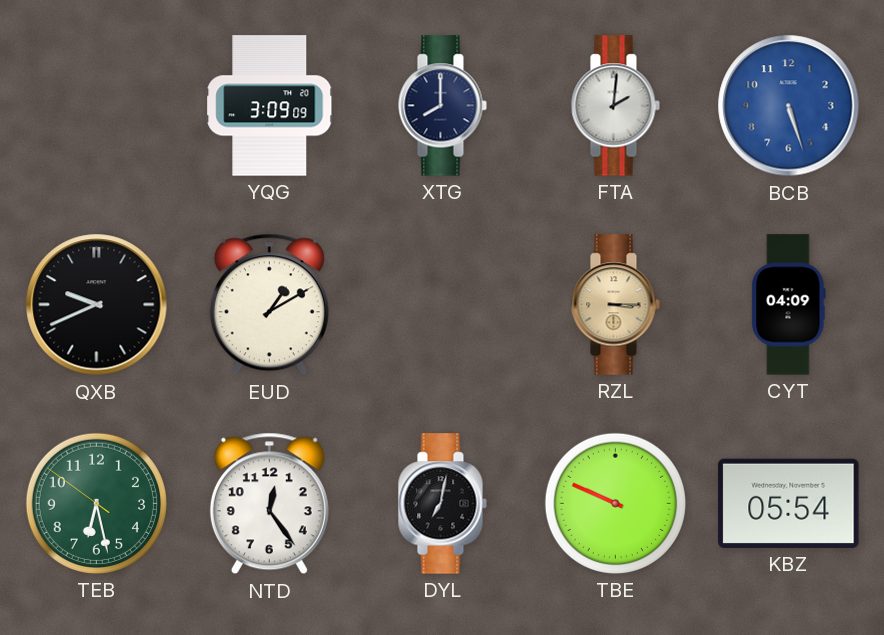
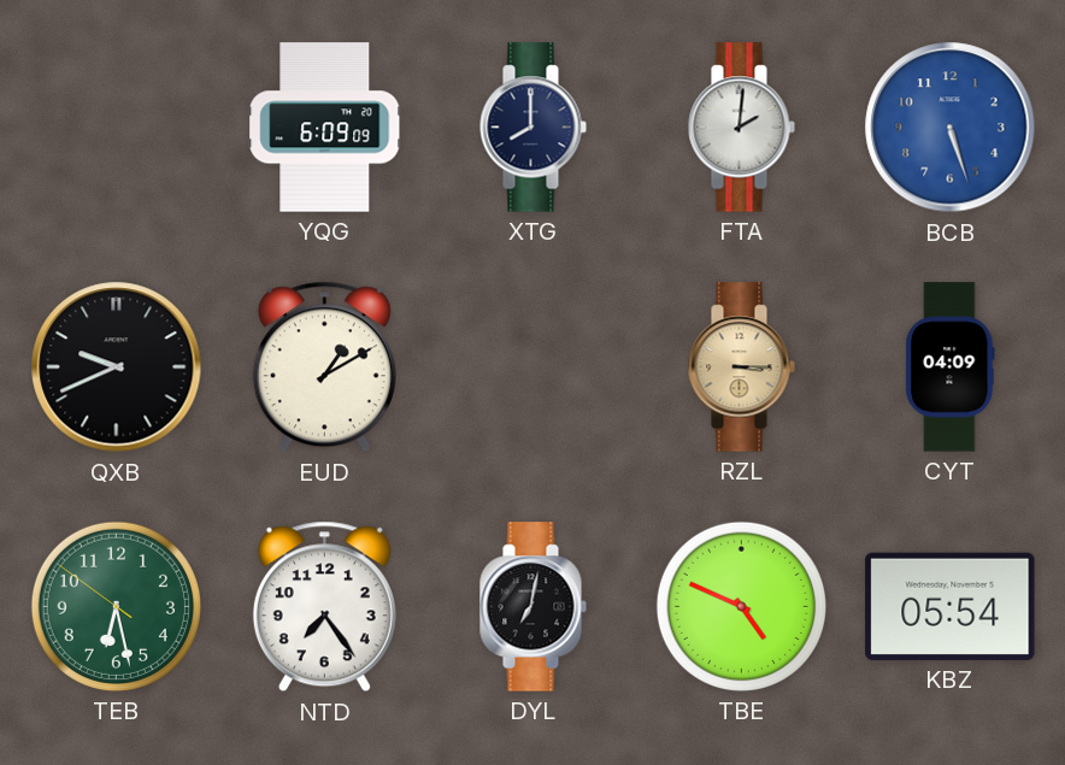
YQG: 3:09 -> 6:09 (325, 128)
NTD: 12:24 -> 7:24 (324, 607)
TBE: 9:49 -> 4:49 (741, 606)
